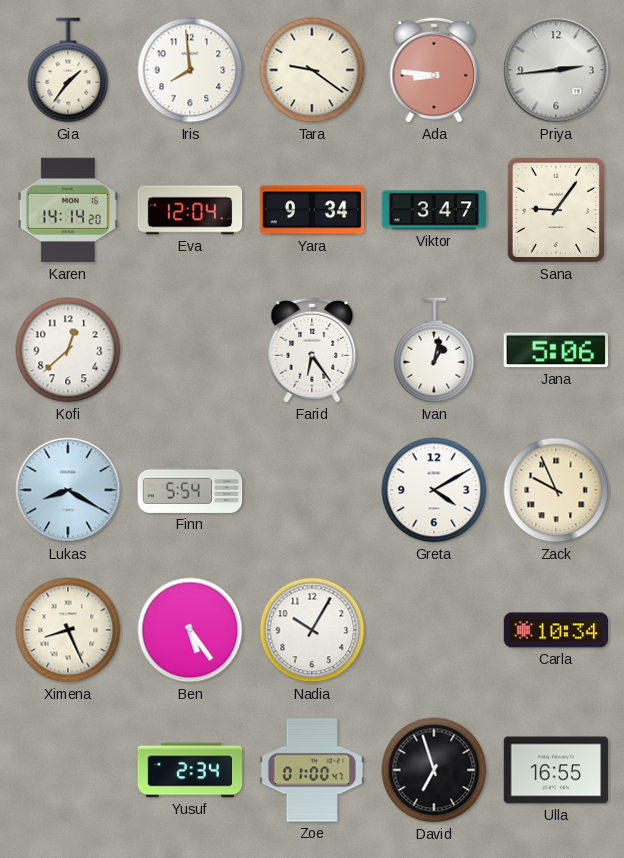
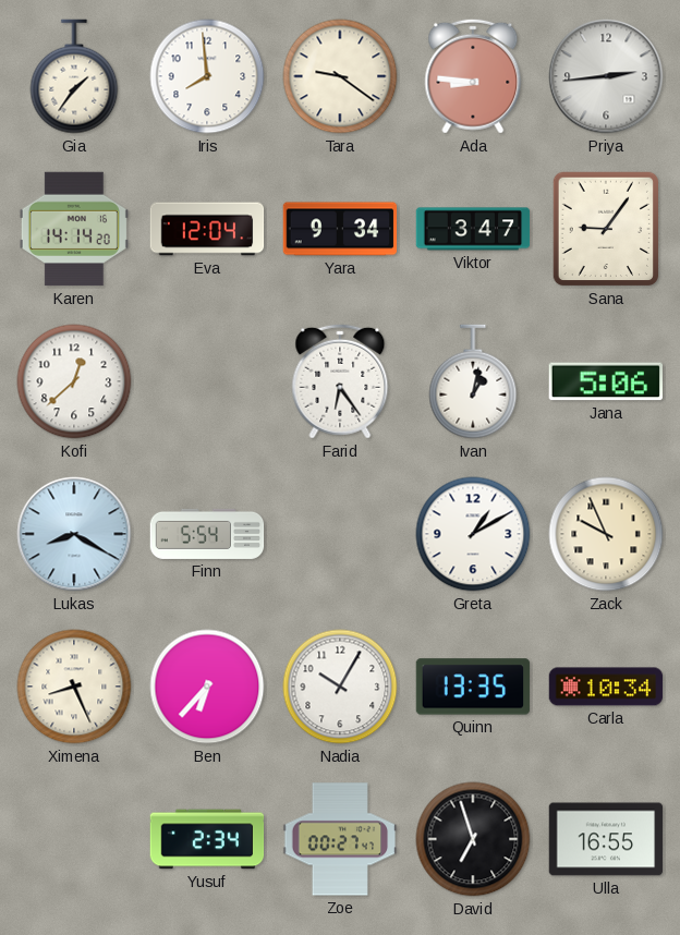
Greta: 4:10 -> 1:10 (473, 534)
Ben: 5:24 -> 6:37 (207, 687)
Quinn: none -> 13:35 (473, 687)
Zoe: 01:00 -> 00:27 (340, 839)
